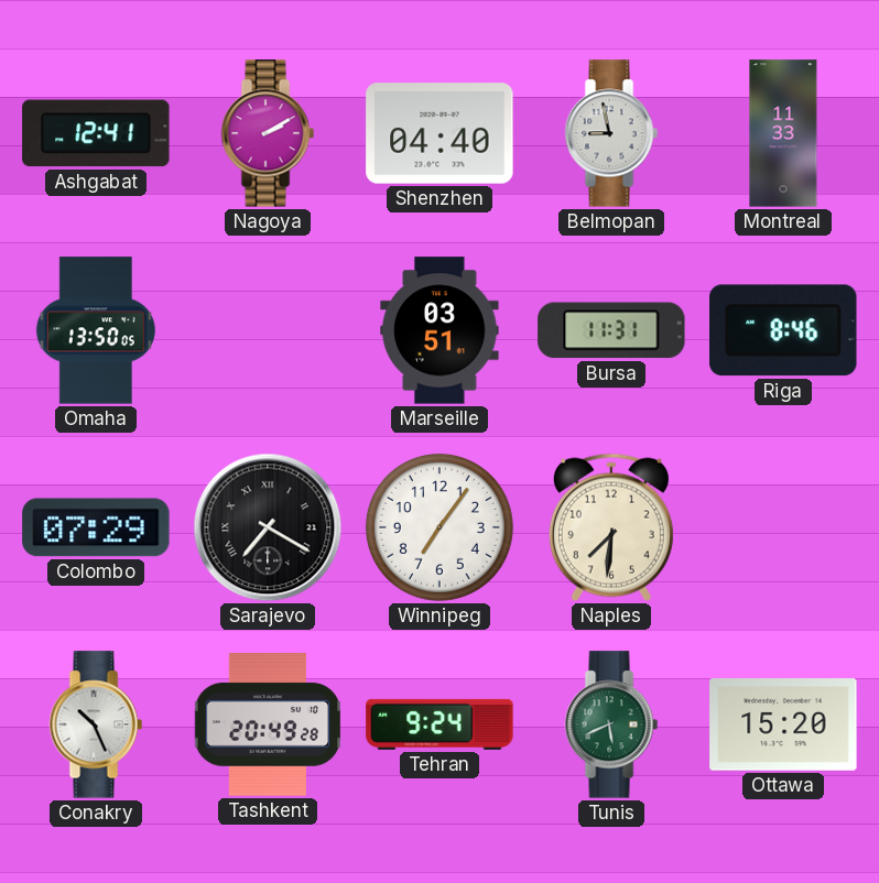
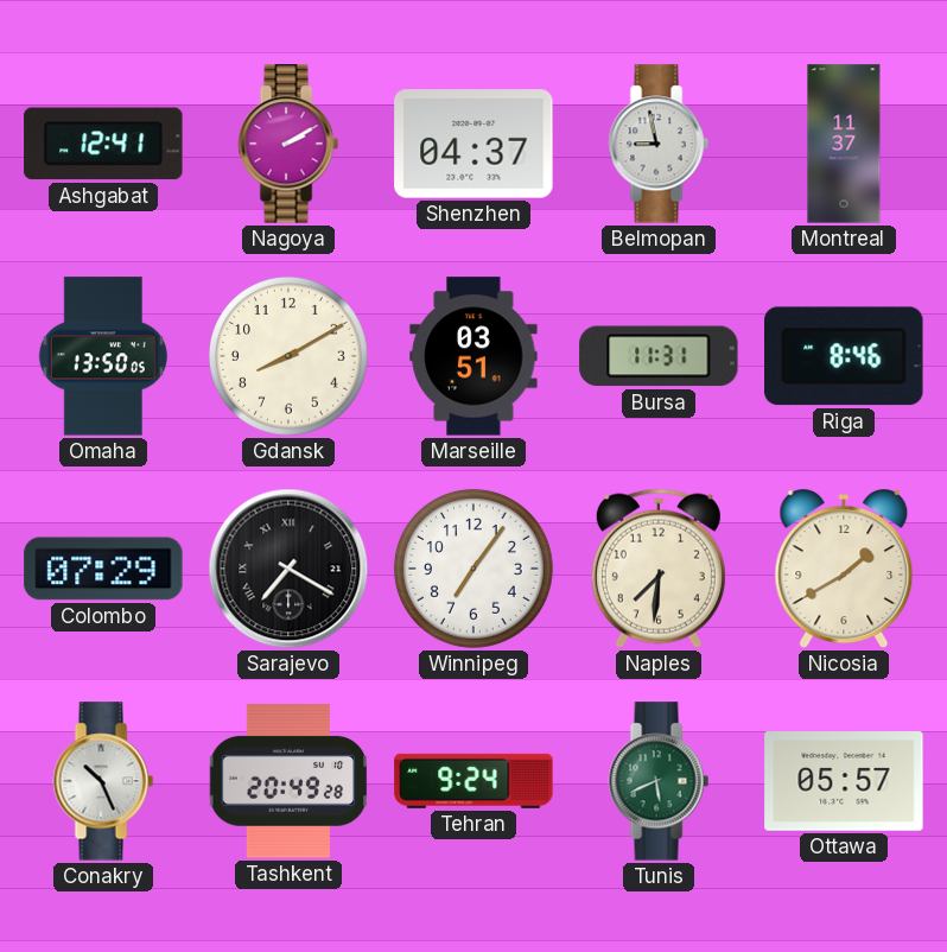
Shenzhen: 04:40 -> 04:37 (474, 144)
Montreal: 11:33 -> 11:37 (844, 144)
Gdansk: none -> 8:10 (288, 356)
Nicosia: none -> 1:40 (844, 569)
Ottawa: 15:20 -> 05:57 (844, 782)
